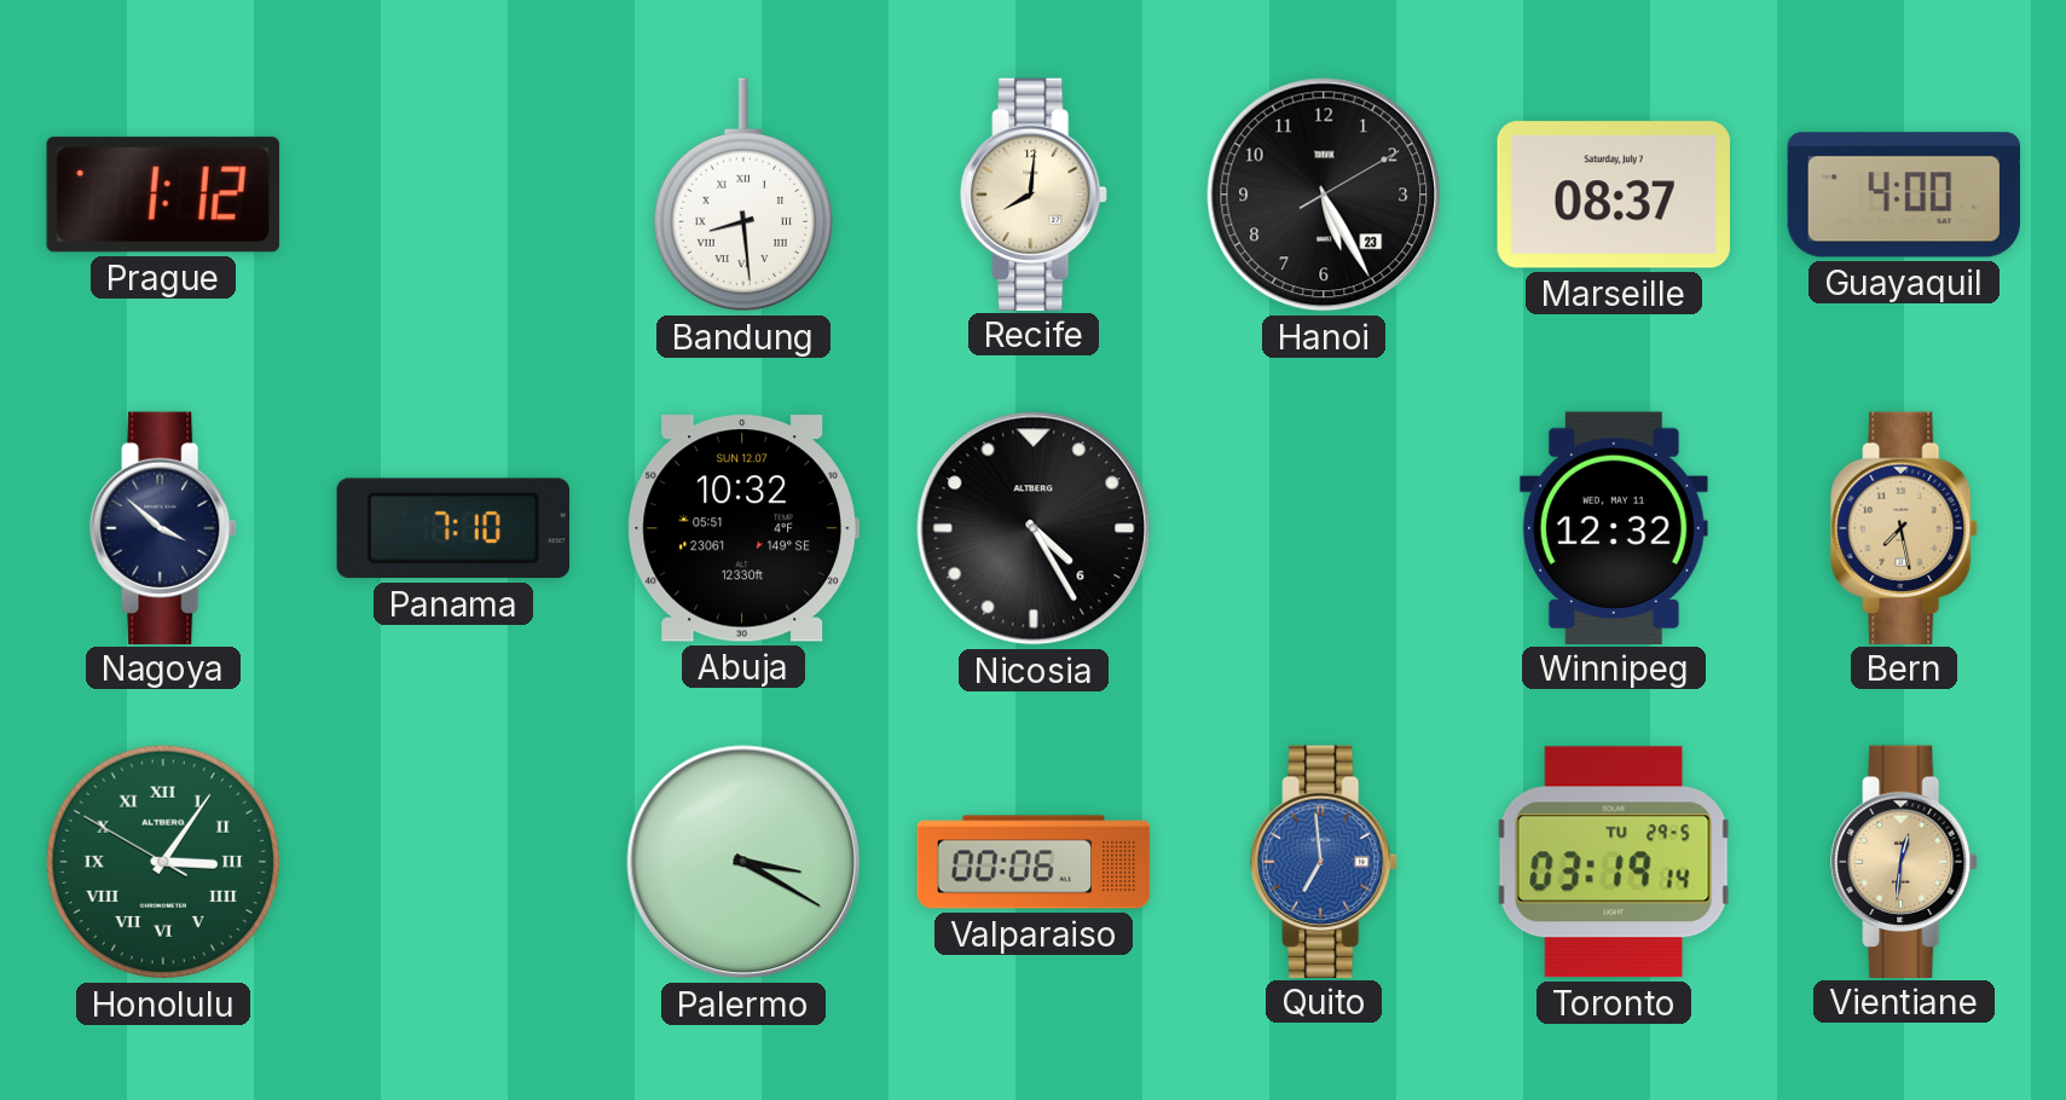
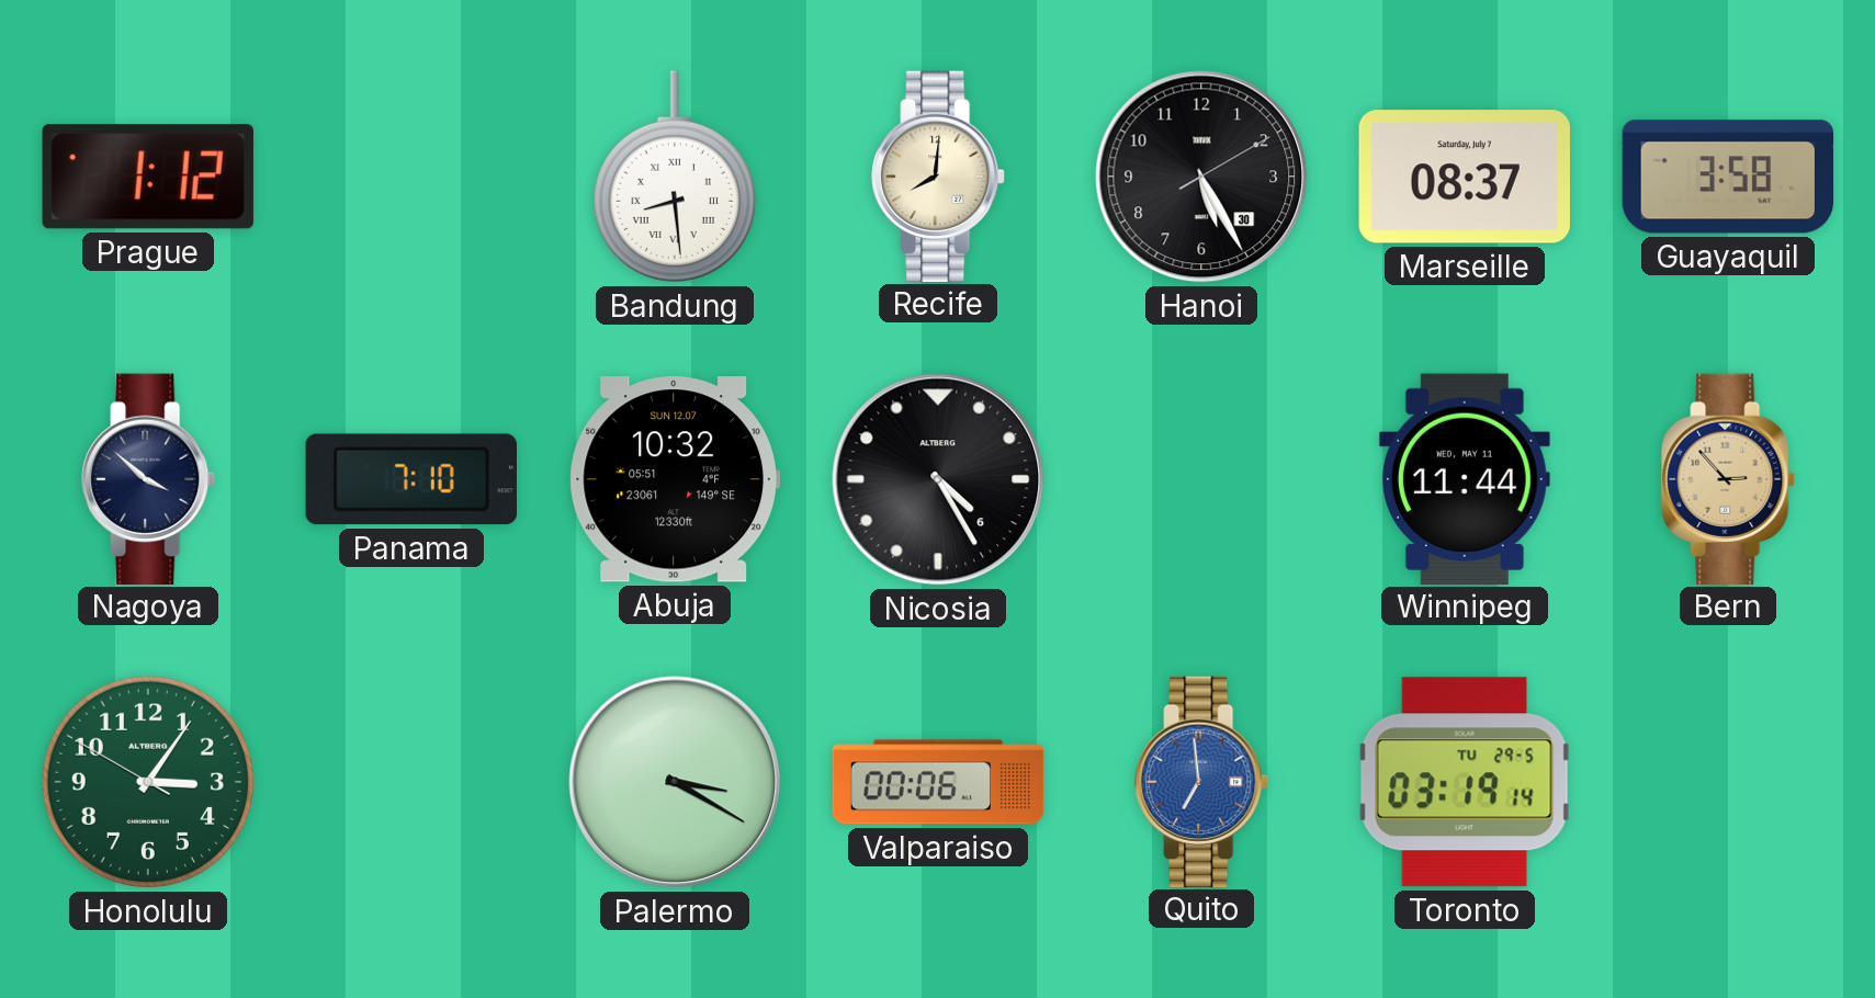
Hanoi date: 23 -> 30 (1201, 177)
Guayaquil: 4:00 -> 3:58 (1728, 177)
Winnipeg: 12:32 -> 11:44 (1465, 478)
Bern: 7:28 -> 2:53 (1728, 478)
Honolulu numerals: Roman -> Arabic (148, 782)
Vientiane: 12:31 -> none (1904, 861)
